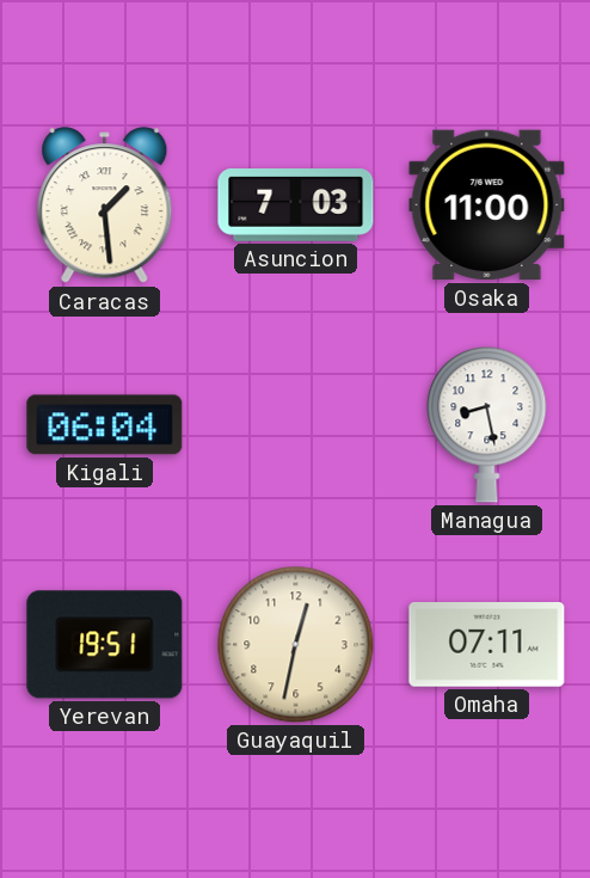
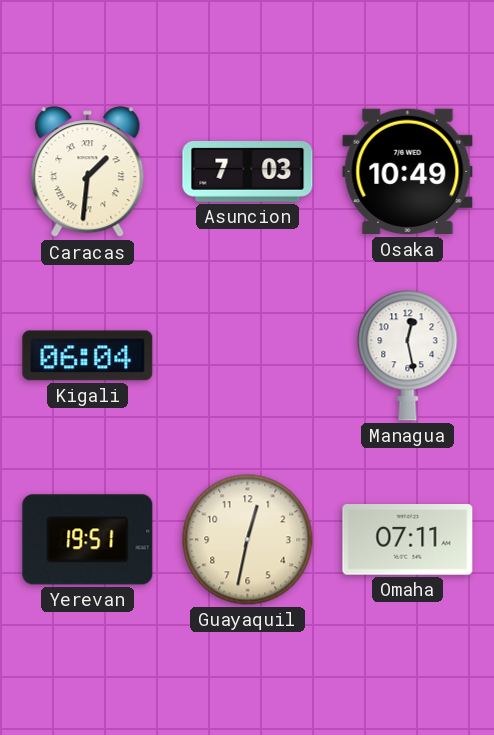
Caracas: 1:29 -> 1:31 (88, 172)
Osaka: 11:00 -> 10:49 (408, 172)
Managua: 8:28 -> 12:28 (408, 356)
